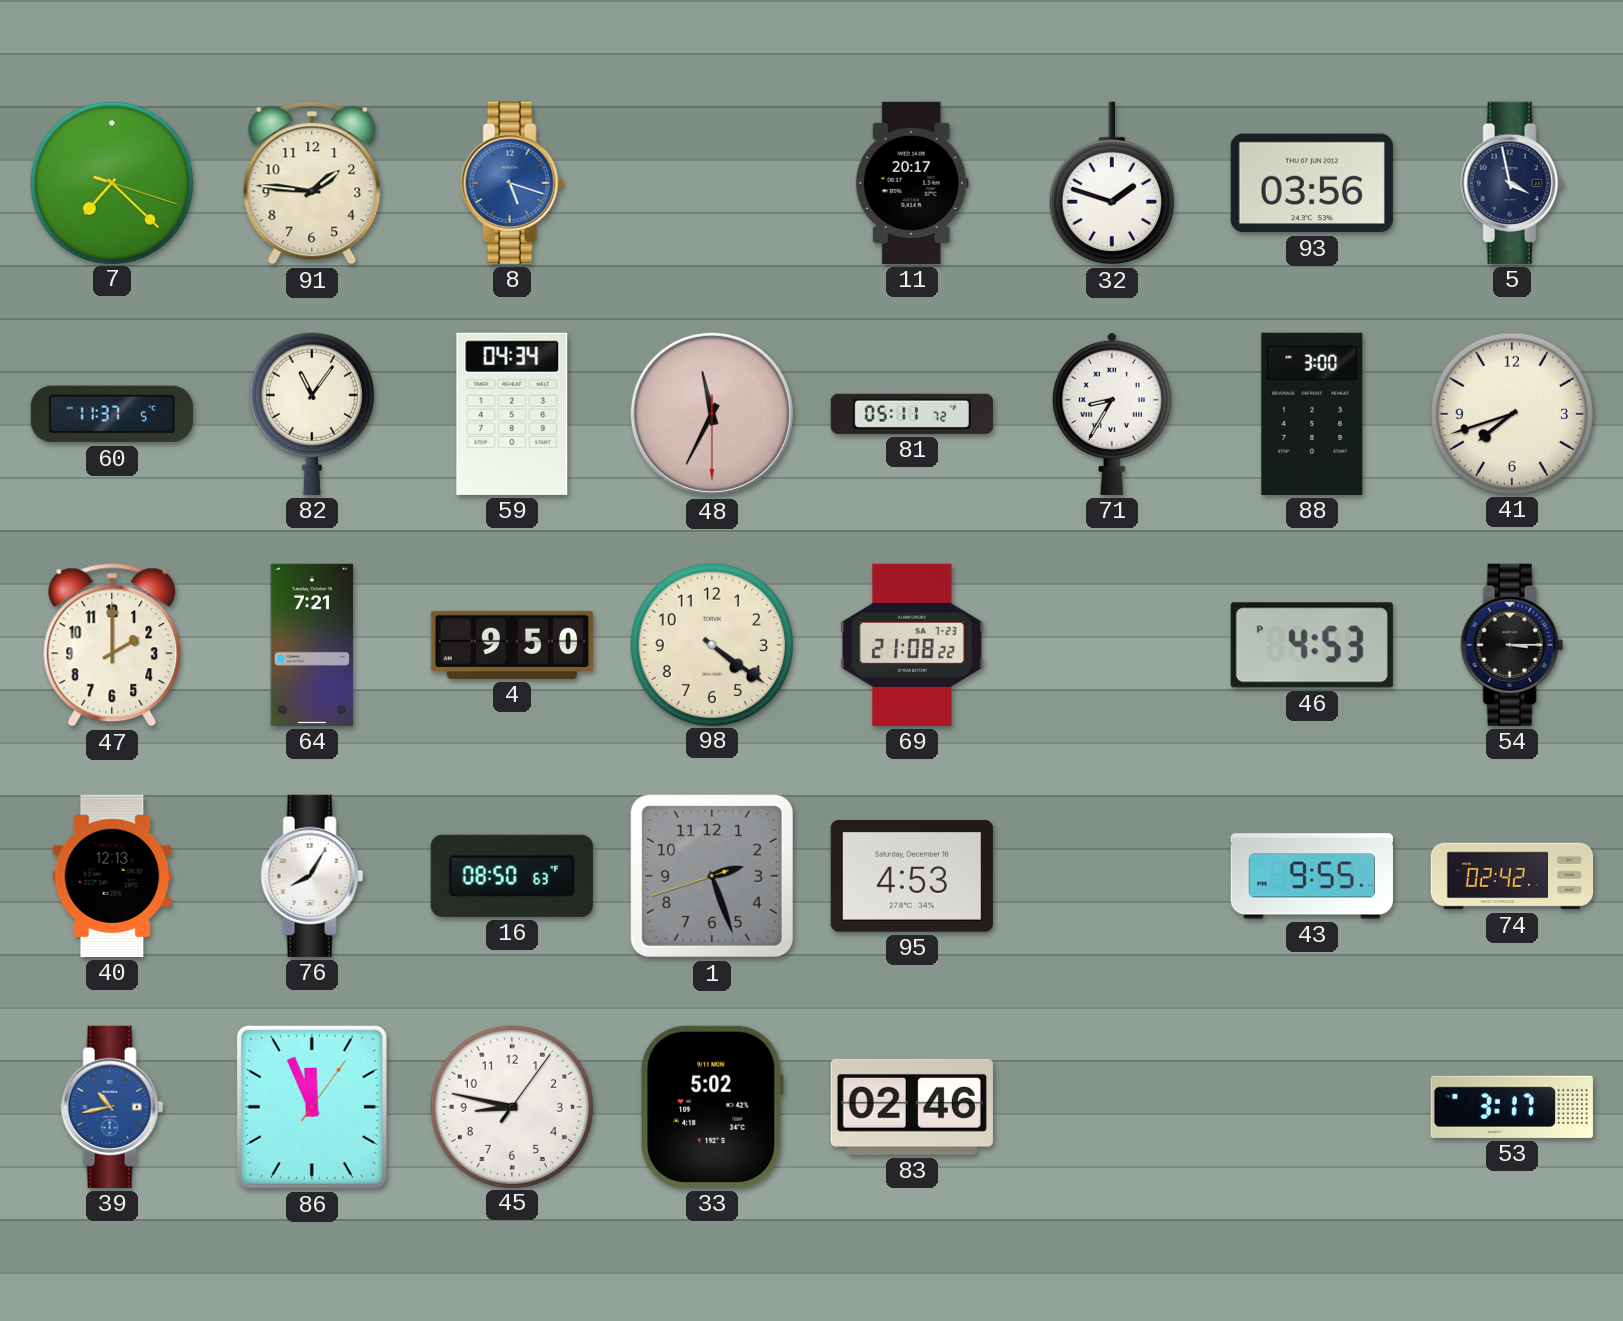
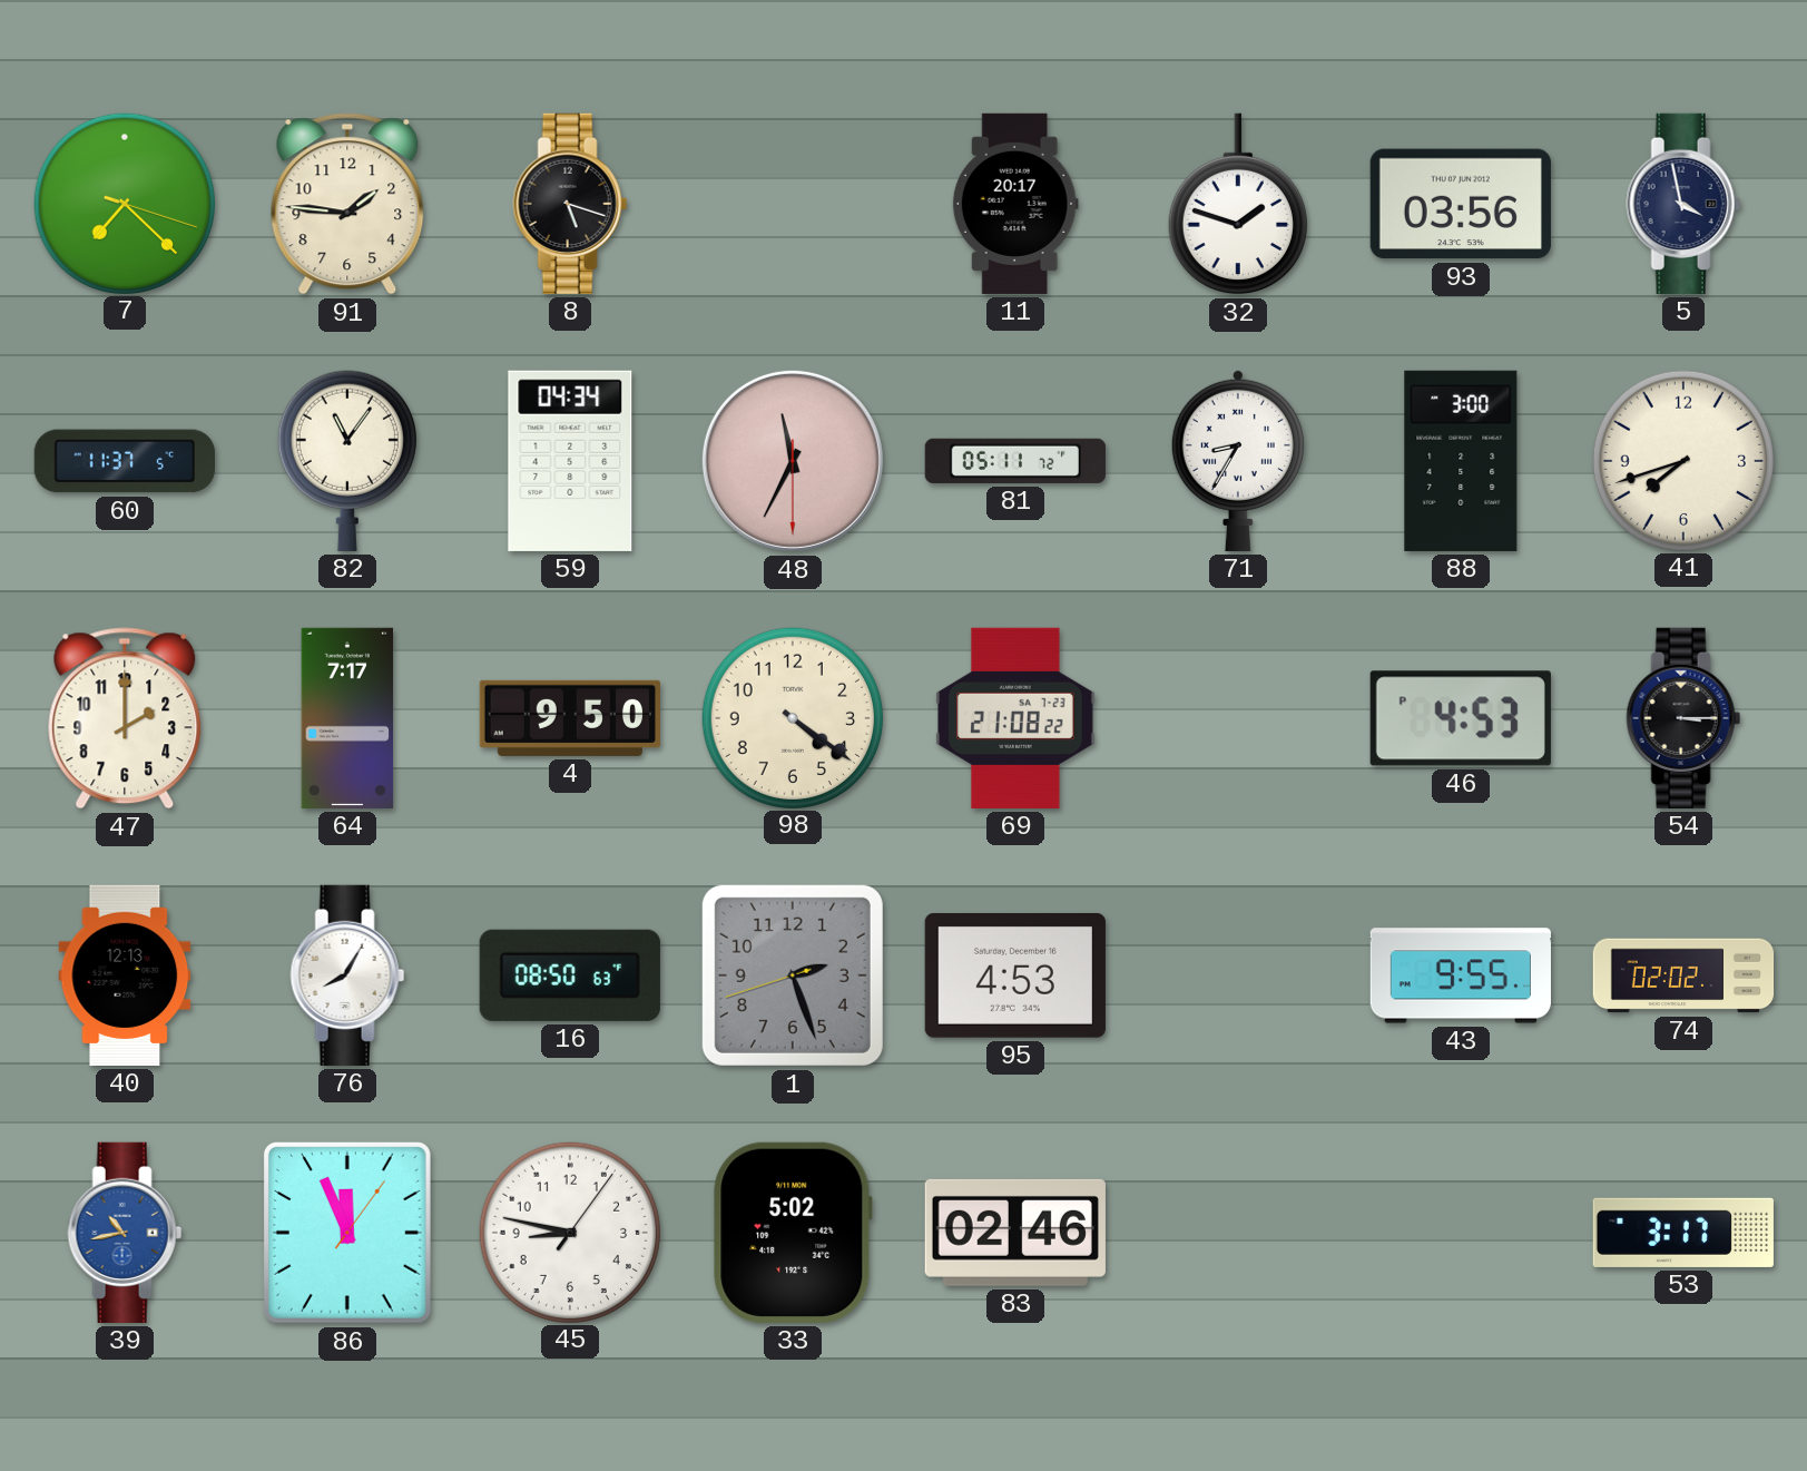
8 dial: blue -> black (570, 204)
64: 7:21 -> 7:17 (347, 718)
74: 02:42 -> 02:02 (1683, 975)
